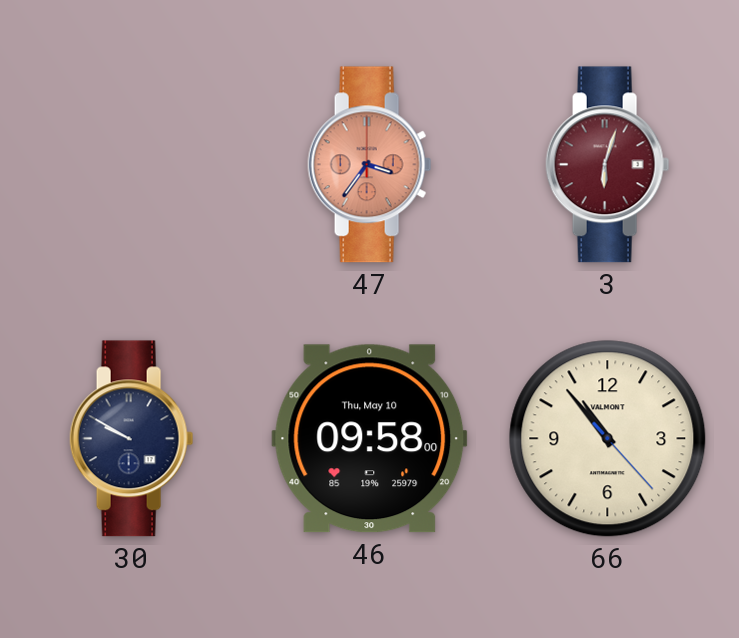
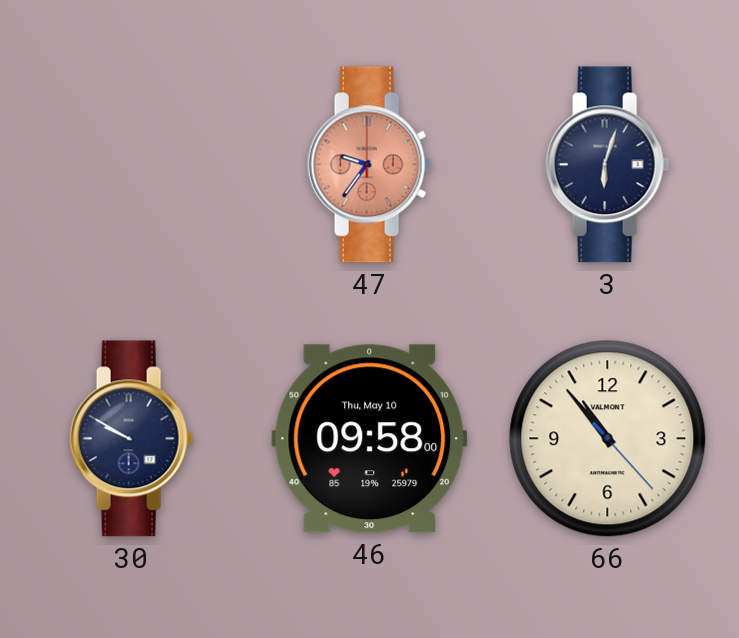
47: 3:36 -> 9:36 (370, 165)
3 dial: burgundy -> navy (608, 165)
